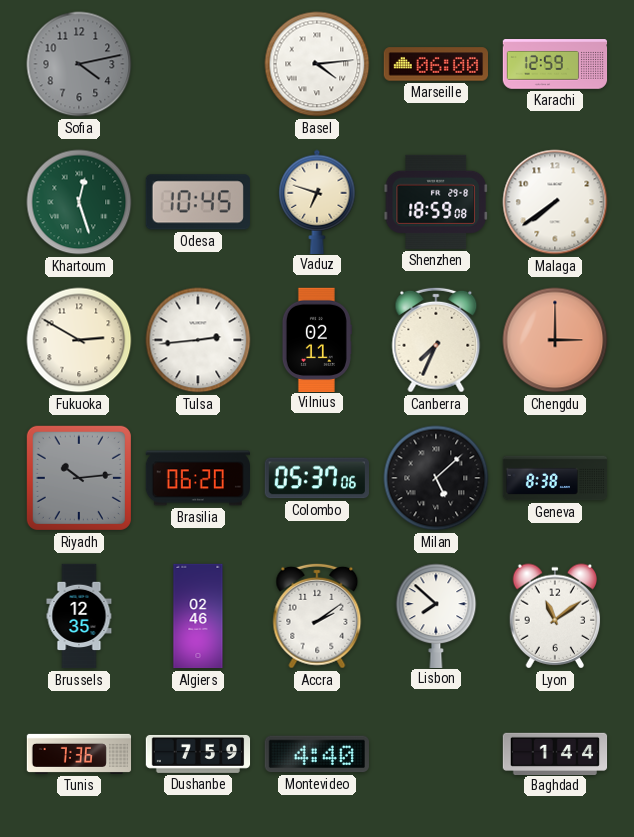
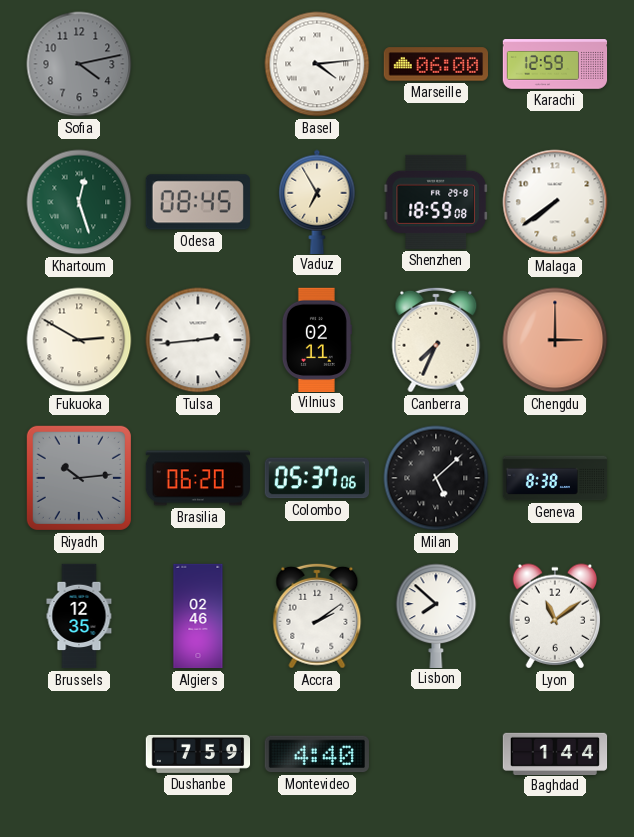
Odesa: 10:45 -> 08:45 (198, 202)
Vaduz: 6:48 -> 6:55 (317, 201)
Tunis: 7:36 -> none (79, 754)
